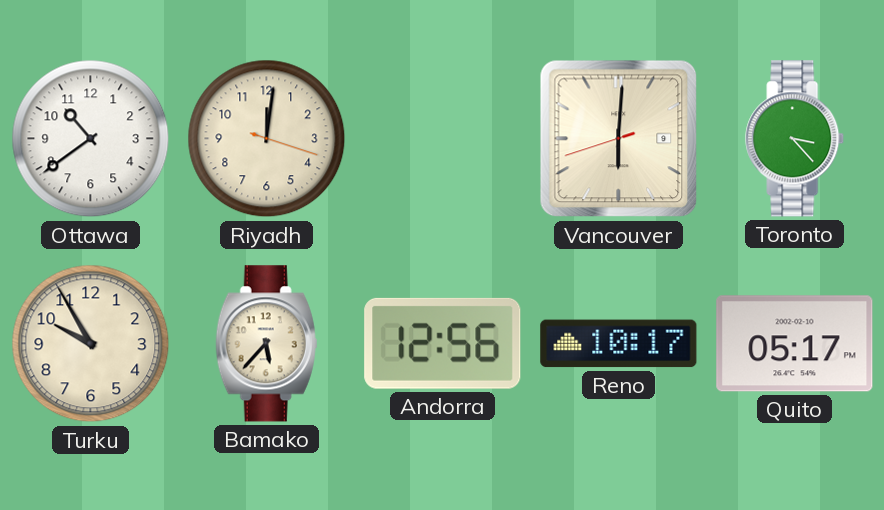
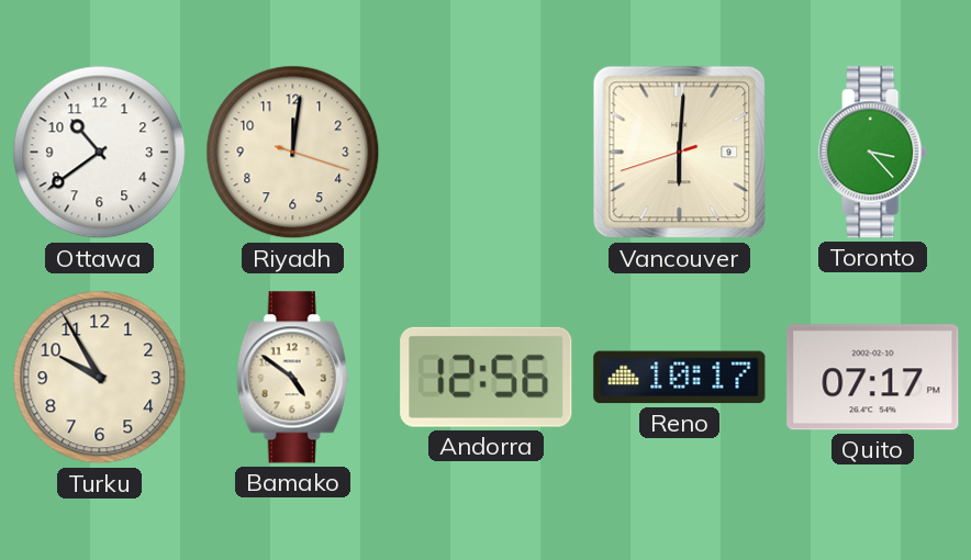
Bamako: 5:37 -> 4:51 (293, 378)
Quito: 05:17 -> 07:17 (873, 378)
